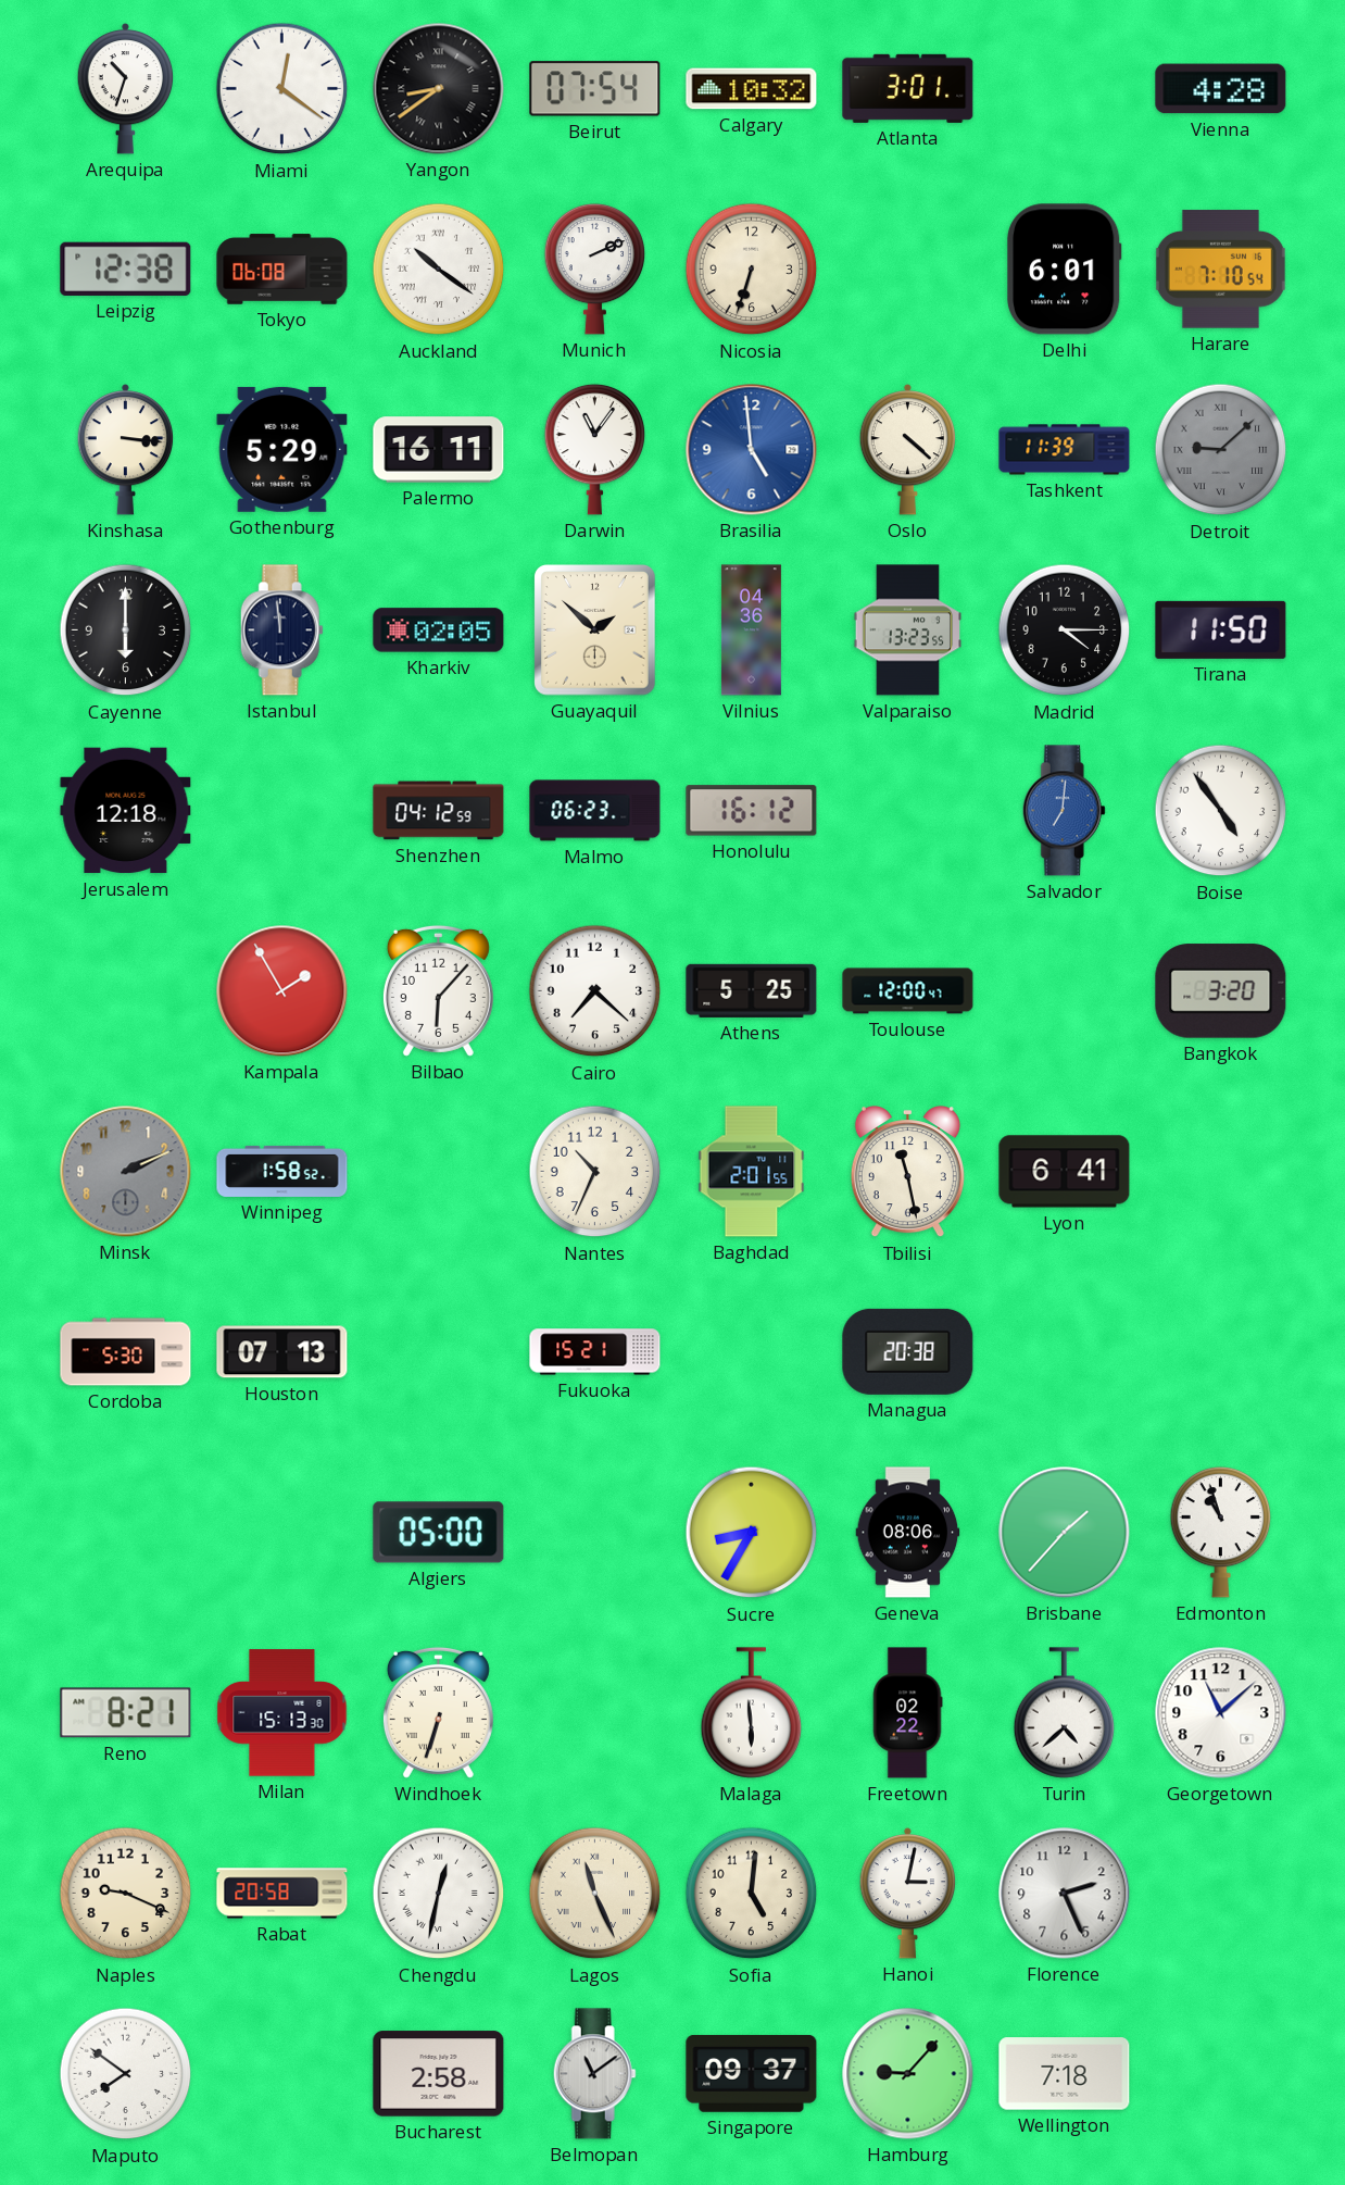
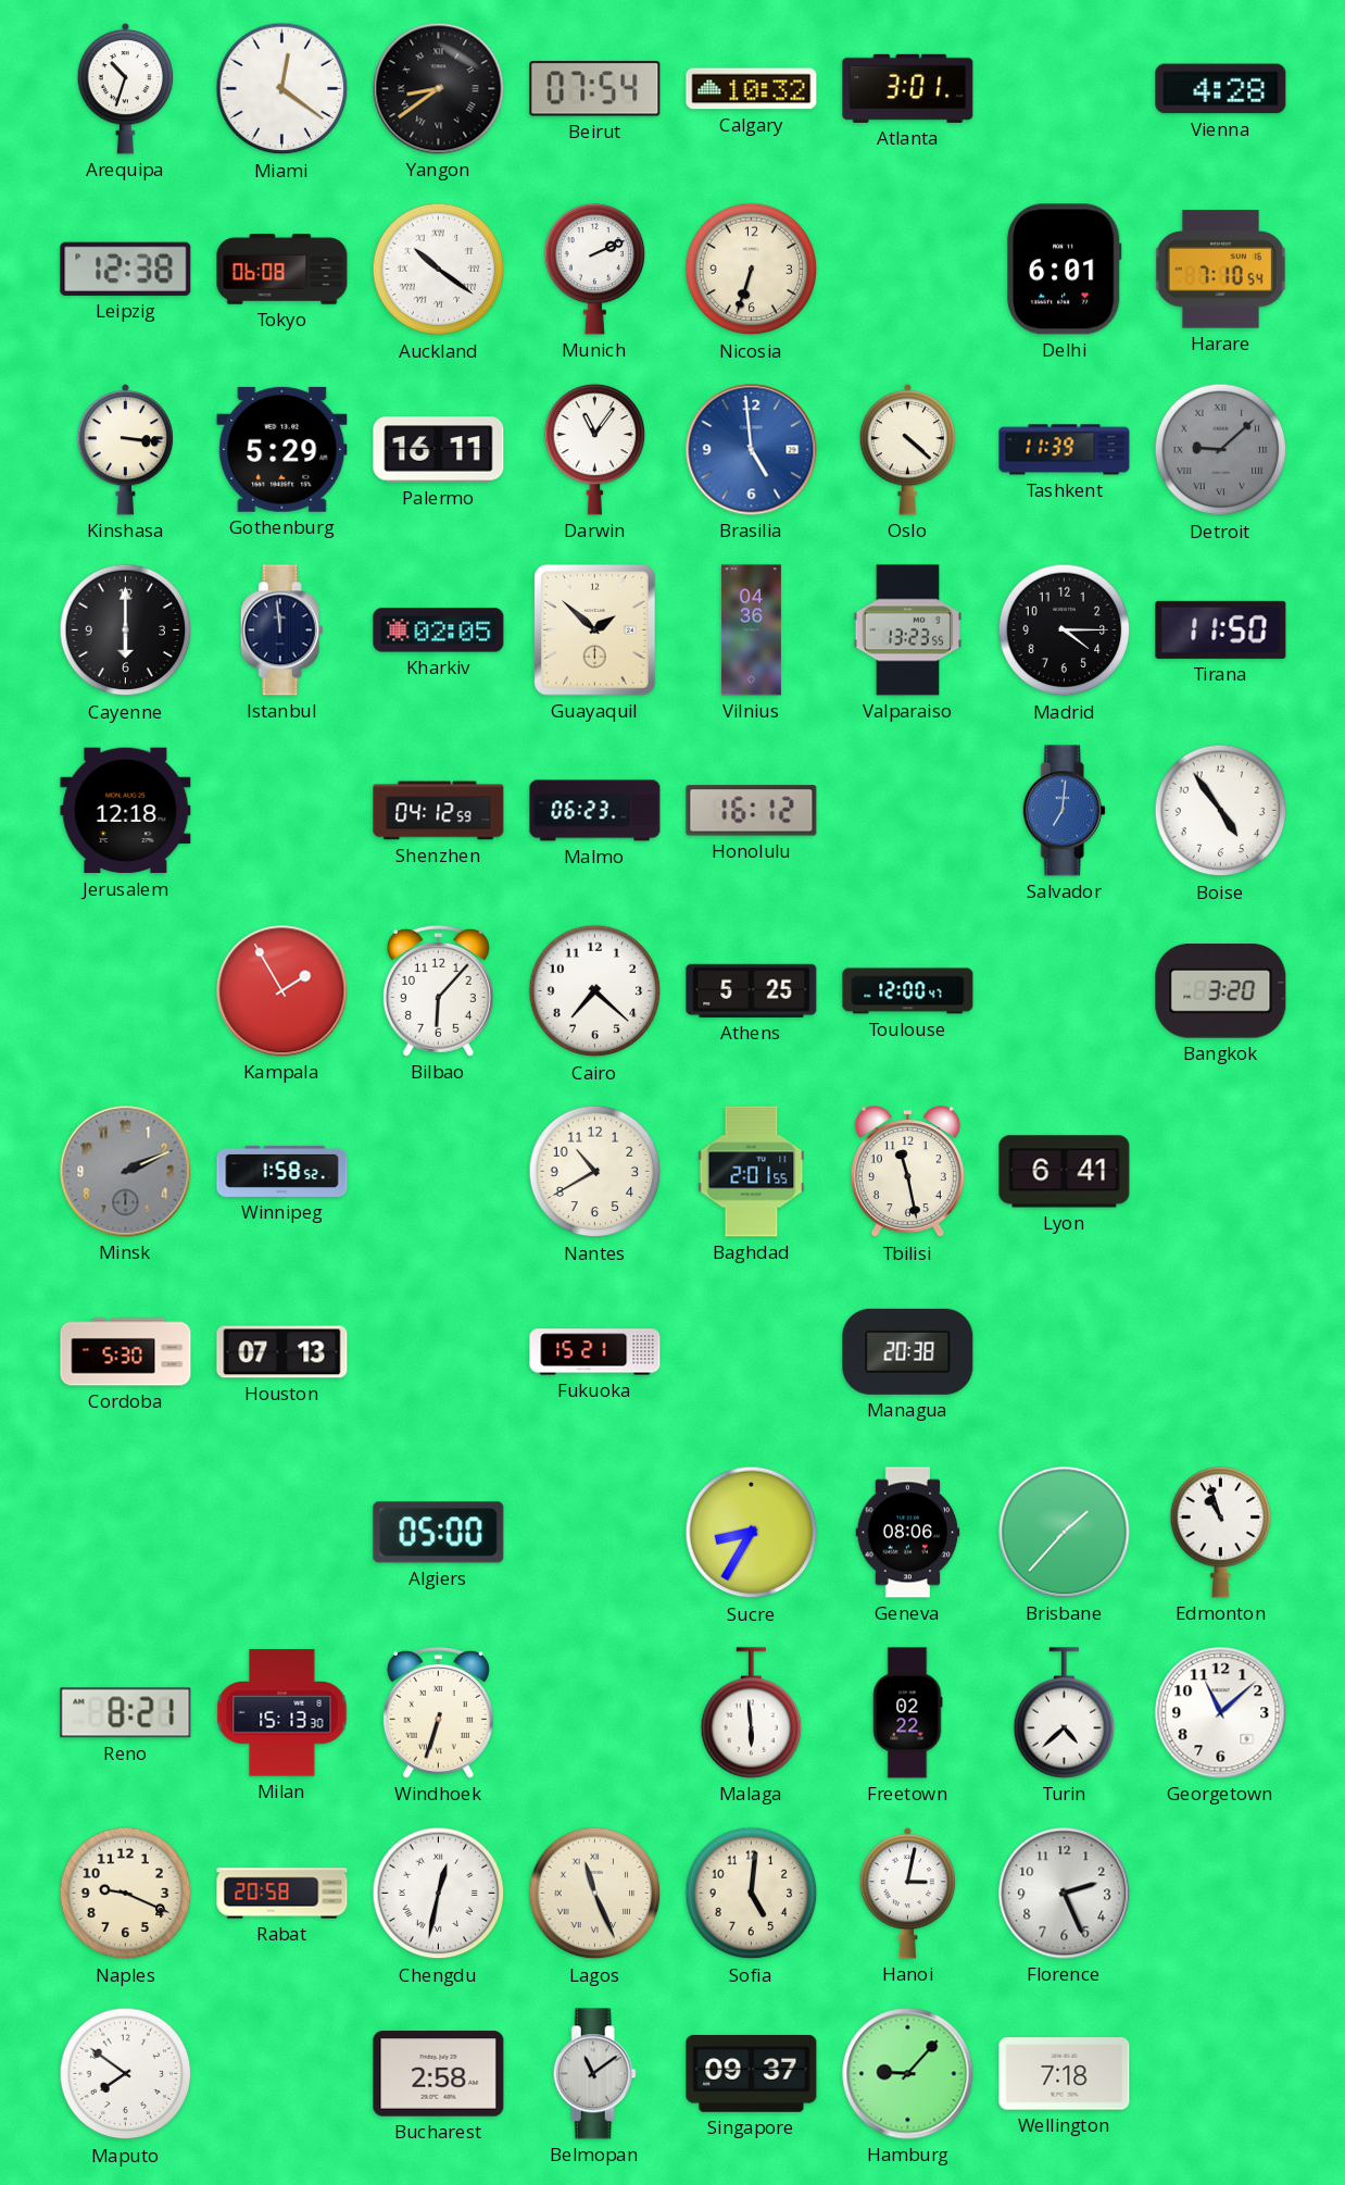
Nantes: 10:34 -> 10:40 (595, 1172)
